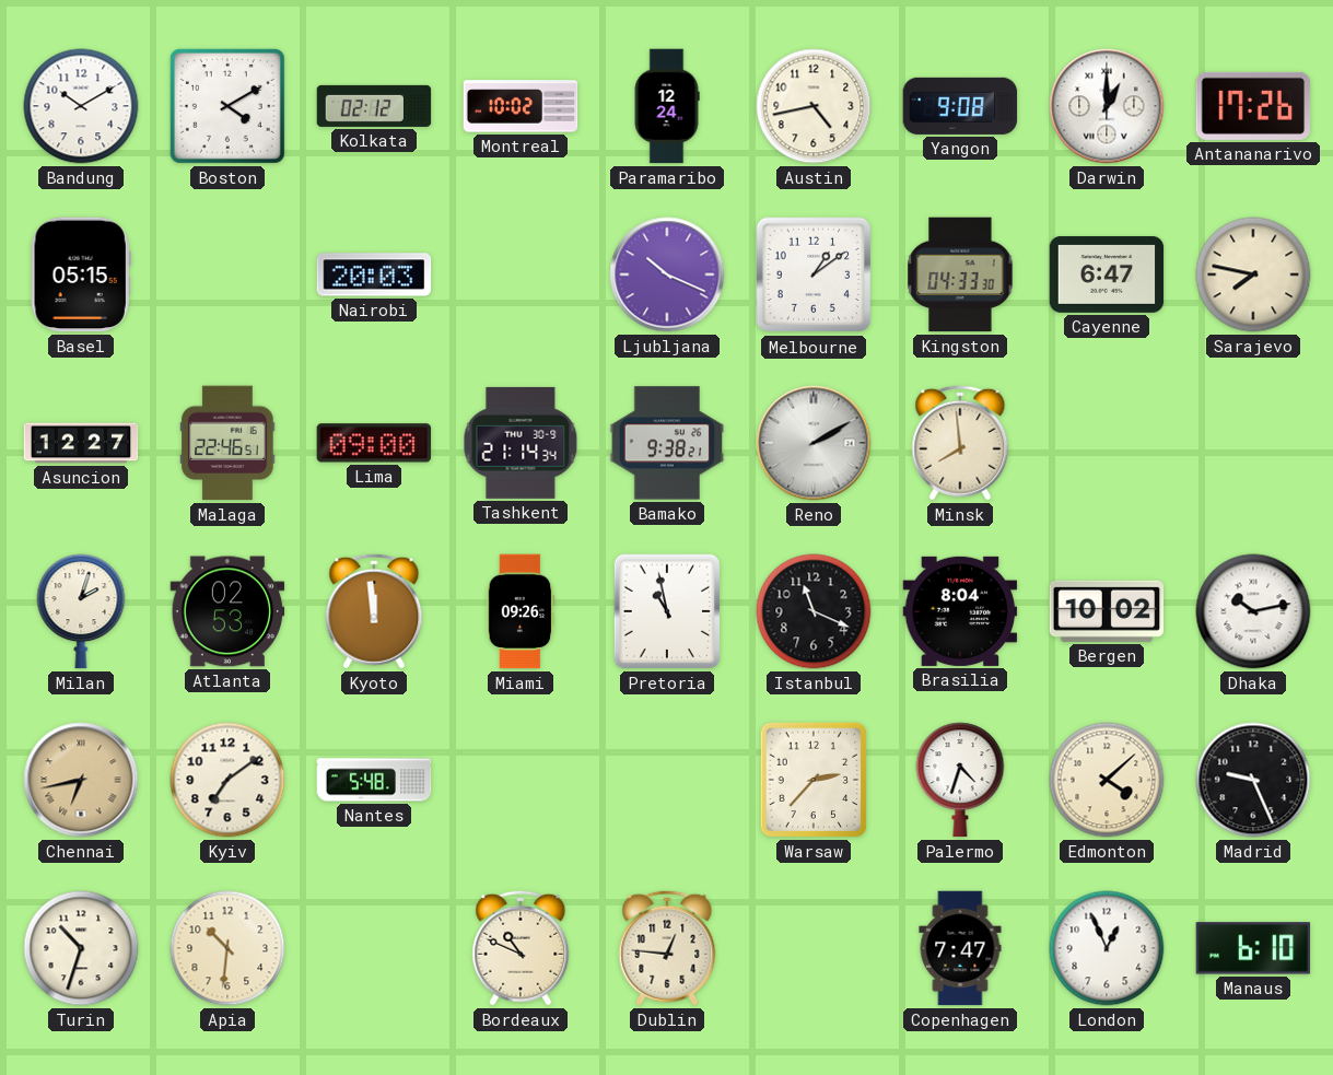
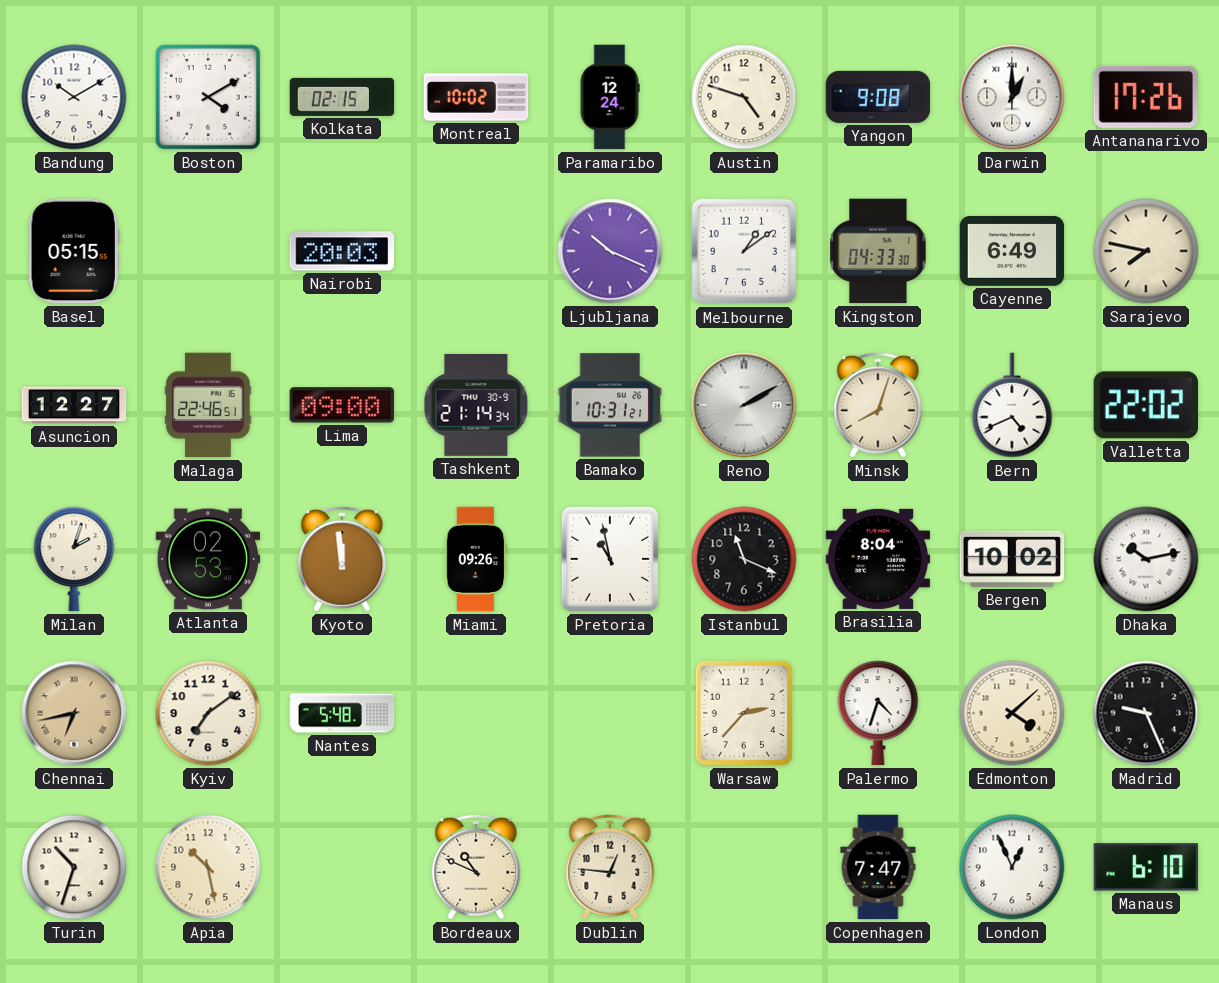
Kolkata: 02:12 -> 02:15 (342, 97)
Austin: 4:43 -> 4:48 (744, 97)
Cayenne: 6:47 -> 6:49 (1012, 251)
Bamako: 9:38 -> 10:31 (610, 405)
Minsk: 7:59 -> 8:03 (878, 405)
Bern: none -> 4:41 (1012, 405)
Valletta: none -> 22:02 (1145, 405)
Apia: 10:31 -> 10:28 (208, 867)
